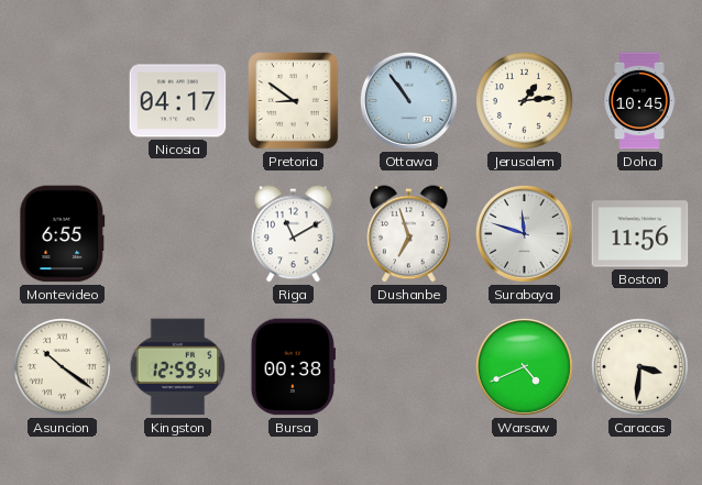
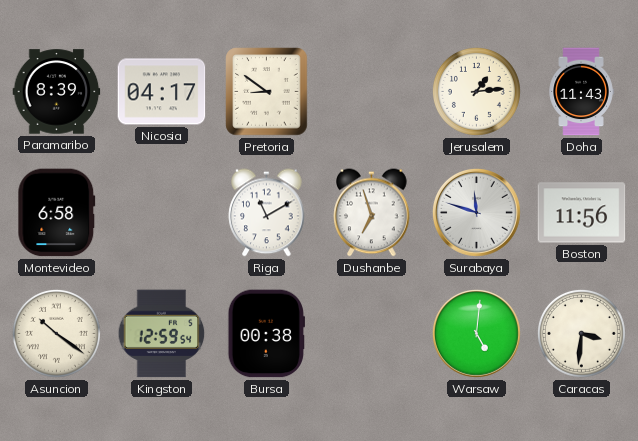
Paramaribo: none -> 8:39 (57, 92)
Ottawa: 10:54 -> none (408, 100)
Doha: 10:45 -> 11:43 (581, 92)
Montevideo: 6:55 -> 6:58 (57, 213)
Warsaw: 4:41 -> 5:01 (476, 333)
